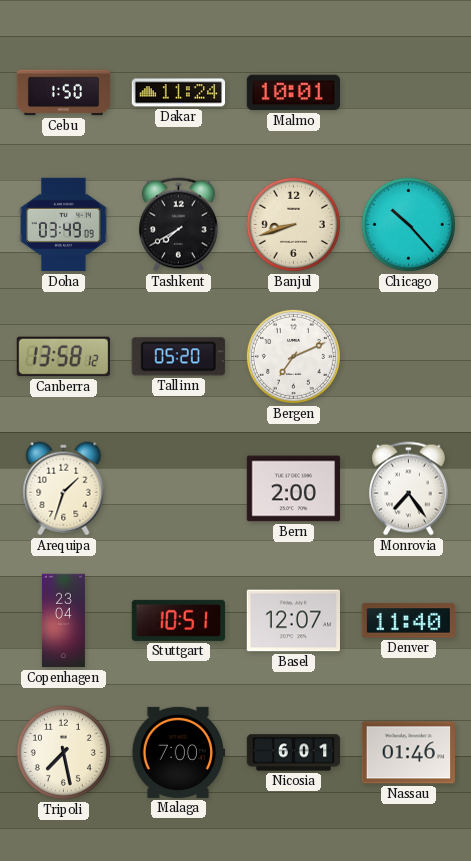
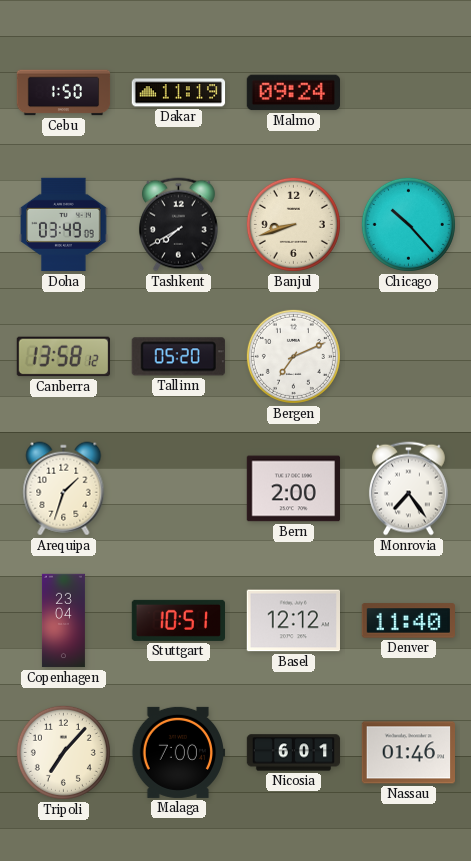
Dakar: 11:24 -> 11:19 (179, 93)
Malmo: 10:01 -> 09:24 (293, 93)
Basel: 12:07 -> 12:12 (293, 621)
Tripoli: 7:28 -> 7:07 (63, 752)
